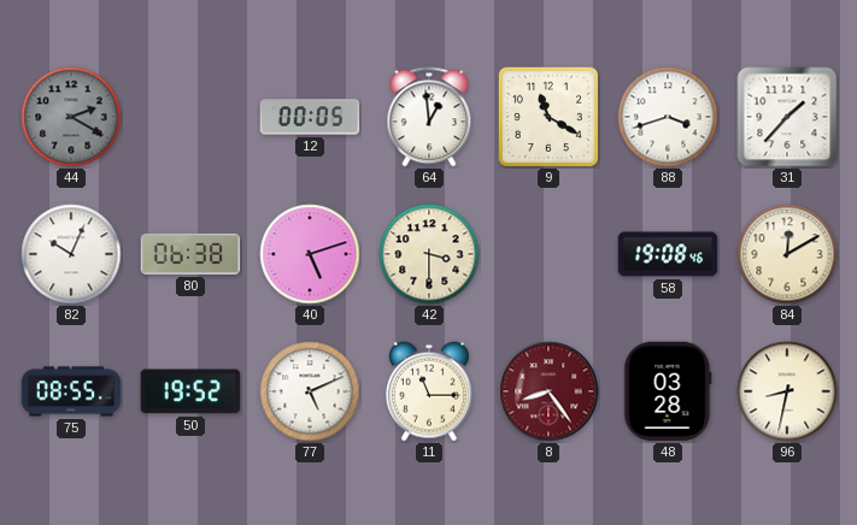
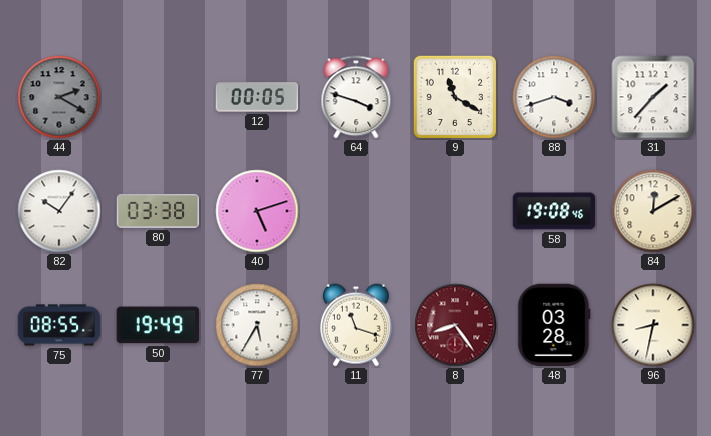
64: 12:59 -> 3:48 (356, 97)
82: 10:04 -> 10:06 (59, 211)
80: 06:38 -> 03:38 (158, 211)
42: 3:30 -> none (429, 254)
50: 19:52 -> 19:49 (158, 325)
77: 5:11 -> 5:35 (257, 325)
11: 11:15 -> 11:18 (356, 325)
